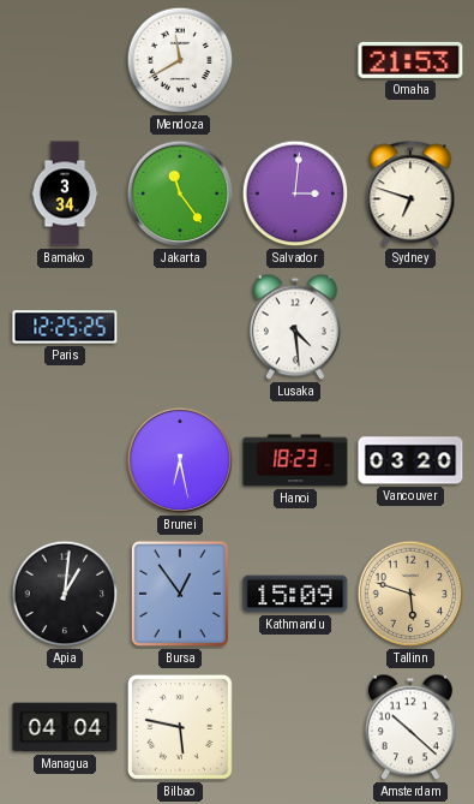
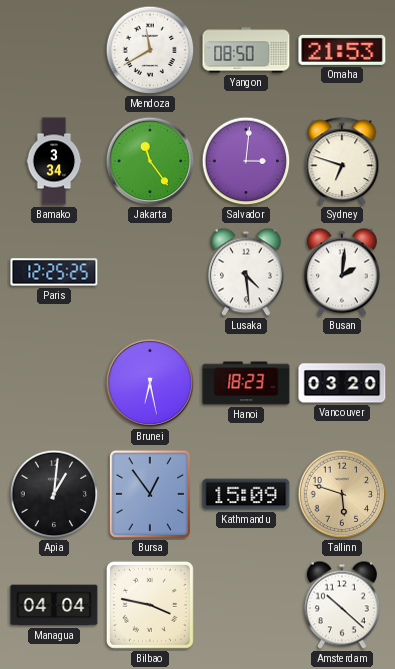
Yangon: none -> 08:50 (246, 50)
Busan: none -> 2:01 (342, 272)
Bilbao: 5:47 -> 3:47 (150, 605)
